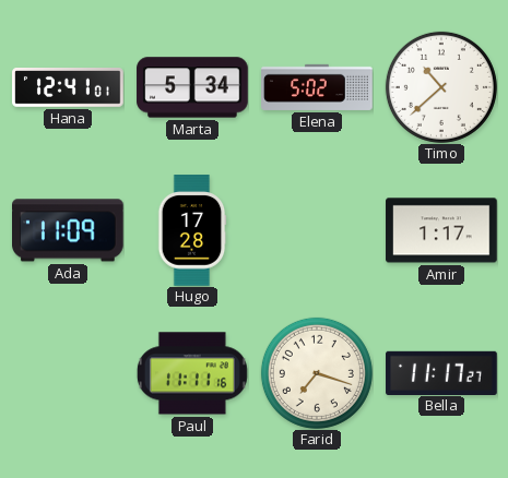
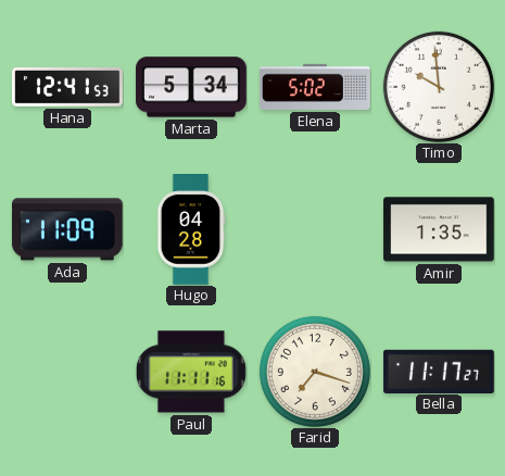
Hana: 12:41:01 -> 12:41:53 (67, 88)
Timo: 10:38 -> 9:59 (439, 87)
Hugo: 17:28 -> 04:28 (191, 229)
Amir: 1:17 -> 1:35 (439, 229)
